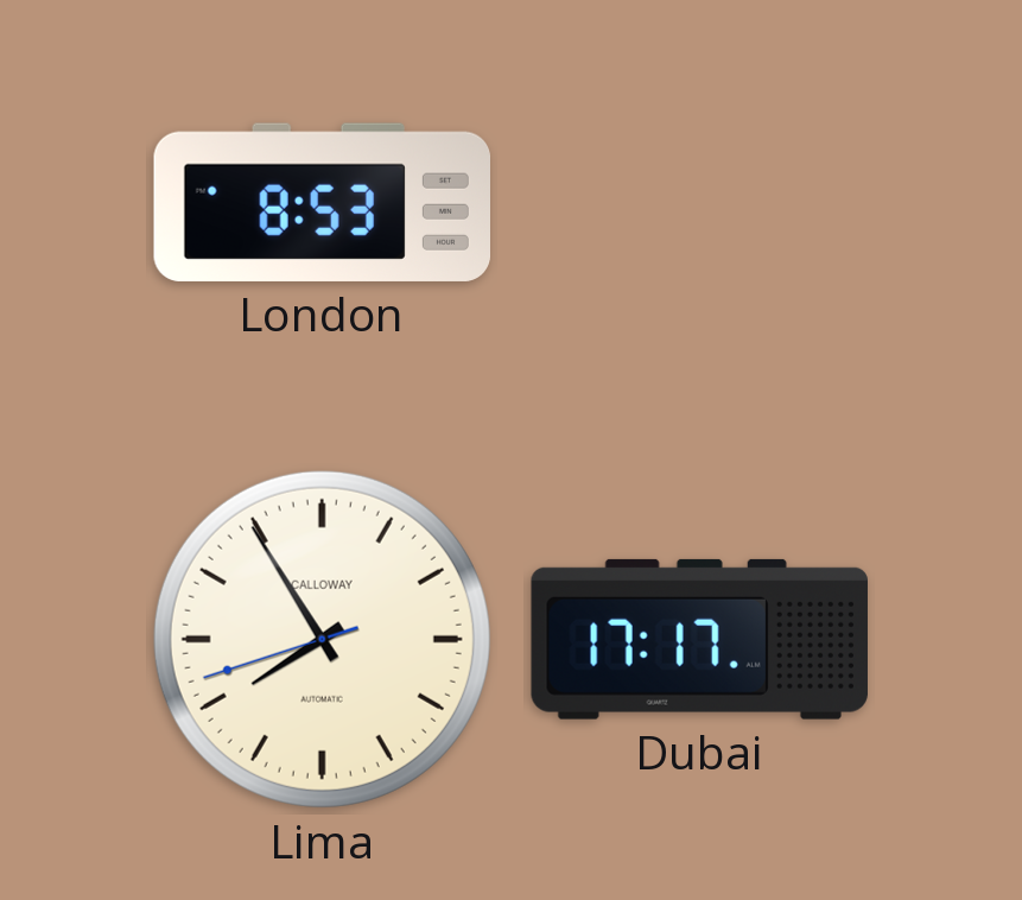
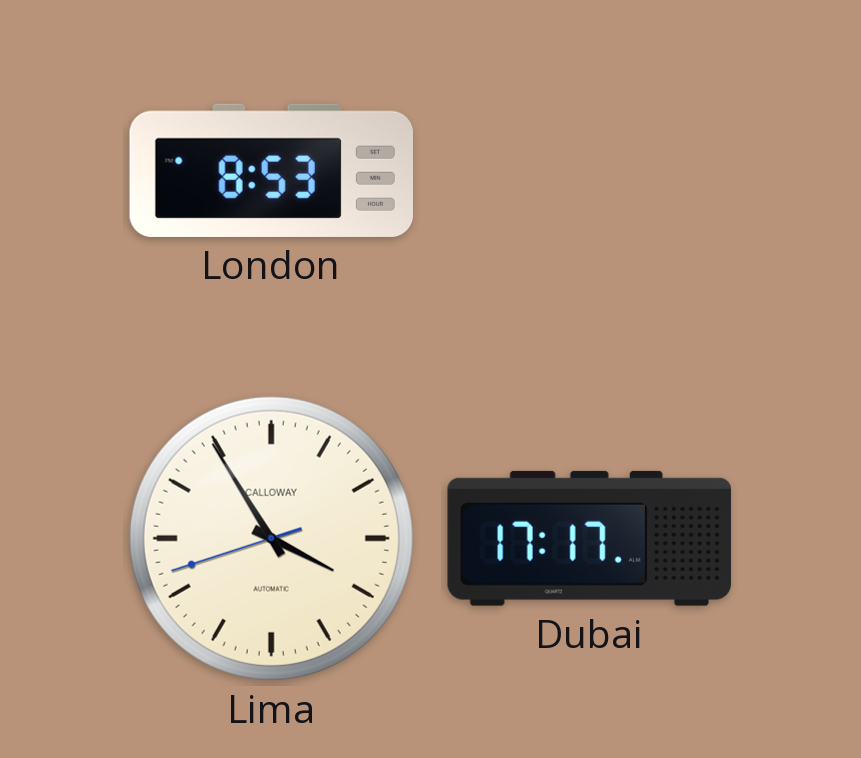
Lima: 7:54 -> 3:54 (271, 538)
